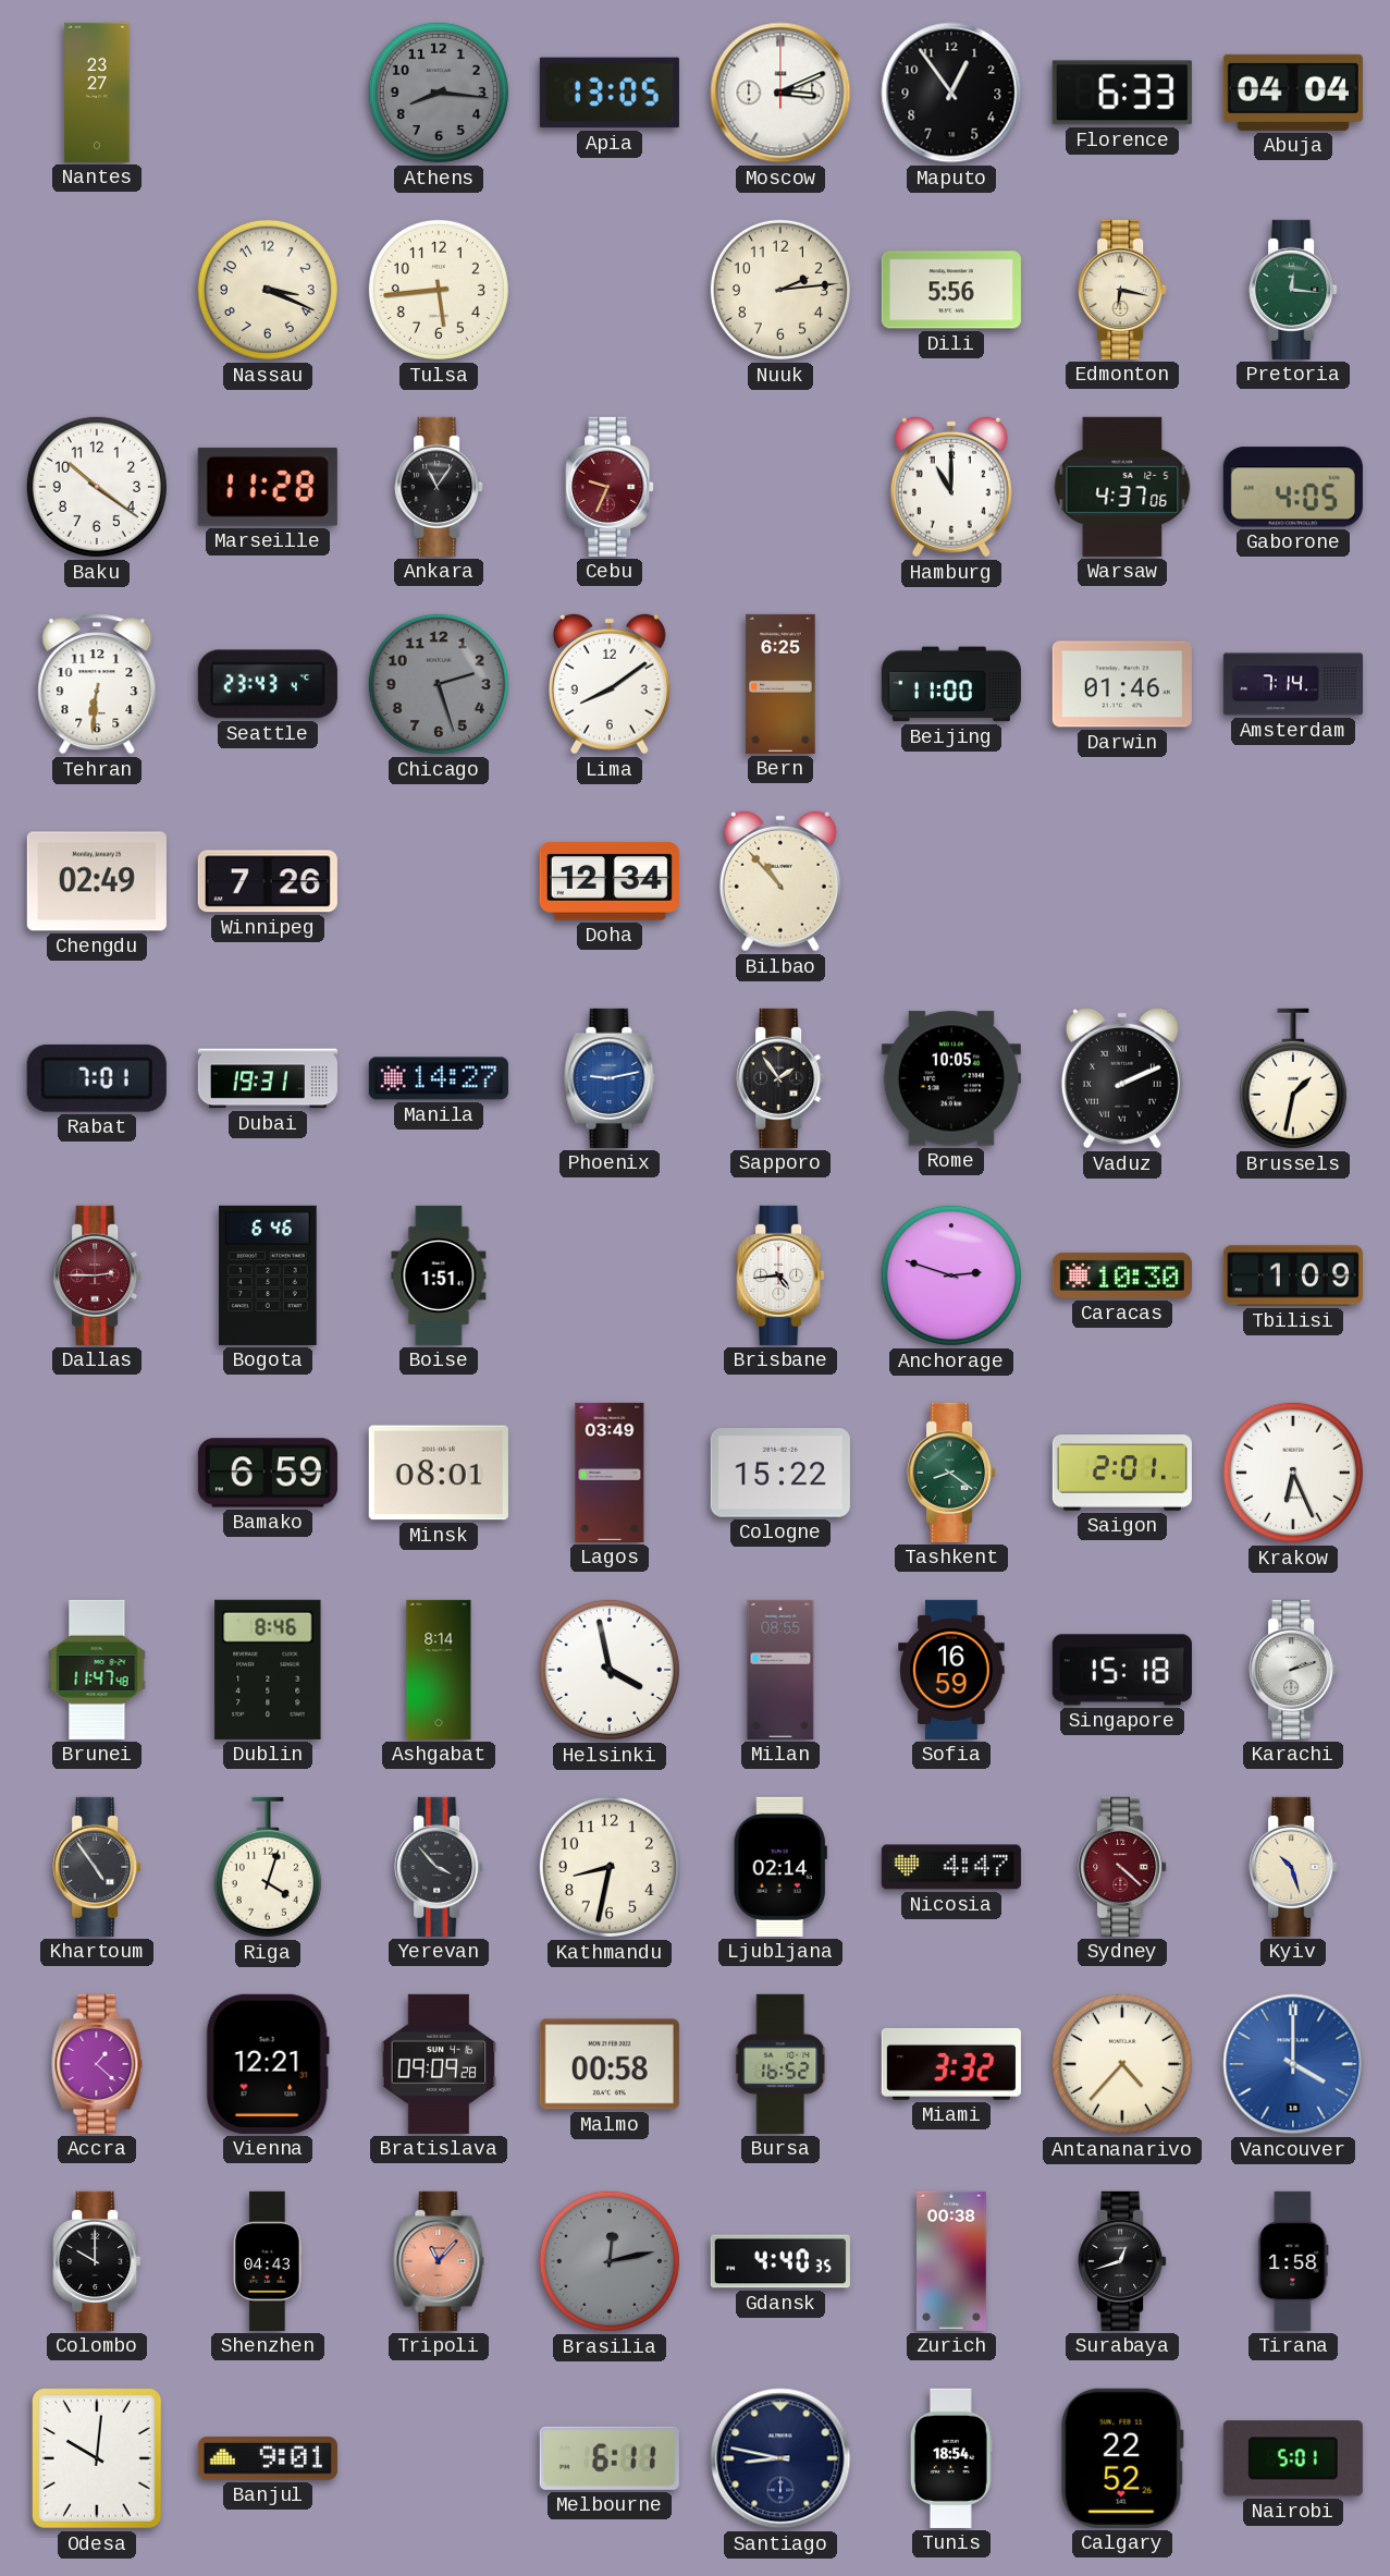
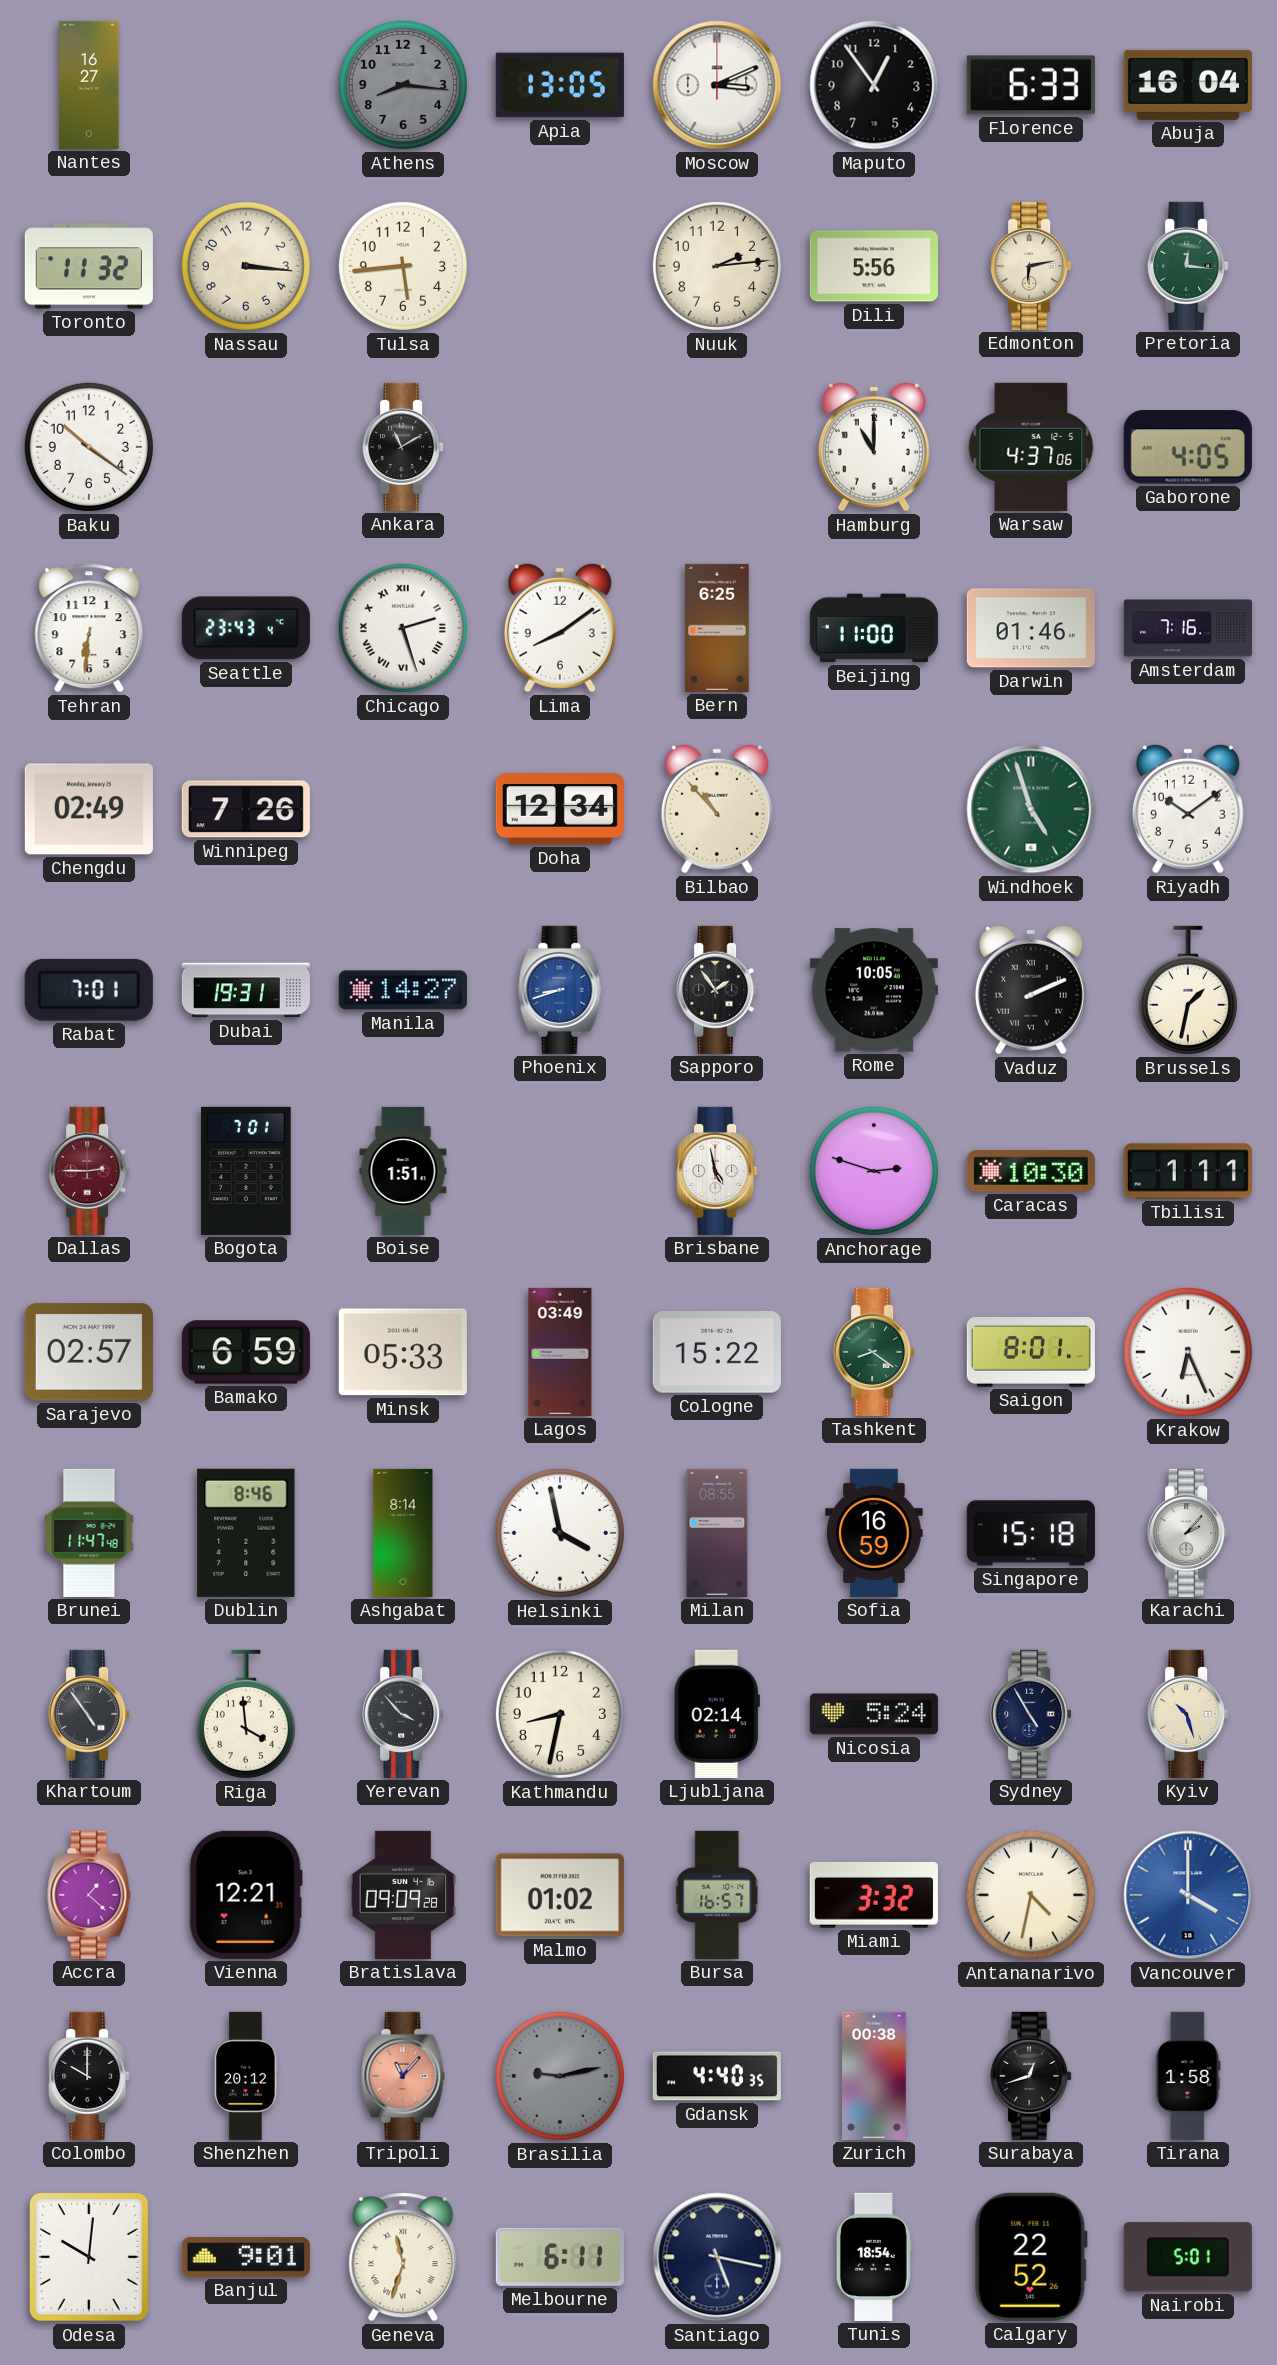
Nantes: 23:27 -> 16:27 (89, 85)
Abuja: 04:04 -> 16:04 (1188, 85)
Toronto: none -> 11:32 (89, 266)
Nassau: 3:19 -> 3:16 (246, 266)
Edmonton: 6:17 -> 6:13 (1031, 266)
Marseille: 11:28 -> none (268, 487)
Ankara: 11:06 -> 11:10 (403, 447)
Cebu: 9:34 -> none (610, 487)
Chicago dial: grey -> white (403, 628)
Chicago numerals: Arabic -> Roman (403, 628)
Amsterdam: 7:14 -> 7:16 (1187, 628)
Windhoek: none -> 4:57 (1031, 809)
Riyadh: none -> 10:09 (1188, 809)
Phoenix: 9:13 -> 8:42 (560, 990)
Bogota: 6:46 -> 7:01 (246, 1171)
Brisbane: 4:44 -> 4:58 (717, 1171)
Tbilisi: 1:09 -> 1:11 (1188, 1171)
Sarajevo: none -> 02:57 (89, 1352)
Minsk: 08:01 -> 05:33 (403, 1352)
Saigon: 2:01 -> 8:01 (1031, 1353)
Karachi: 2:12 -> 2:07 (1188, 1533)
Riga: 4:03 -> 3:59 (246, 1714)
Nicosia: 4:47 -> 5:24 (874, 1714)
Sydney: 4:22 -> 4:55 (1031, 1714)
Sydney dial: burgundy -> navy (1031, 1714)
Malmo: 00:58 -> 01:02 (560, 1895)
Bursa: 16:52 -> 16:57 (718, 1895)
Antananarivo: 4:37 -> 4:32 (1031, 1895)
Shenzhen: 04:43 -> 20:12 (247, 2076)
Brasilia: 12:13 -> 9:13 (560, 2076)
Geneva: none -> 11:33 (403, 2257)
Santiago: 8:47 -> 5:17 (717, 2257)
